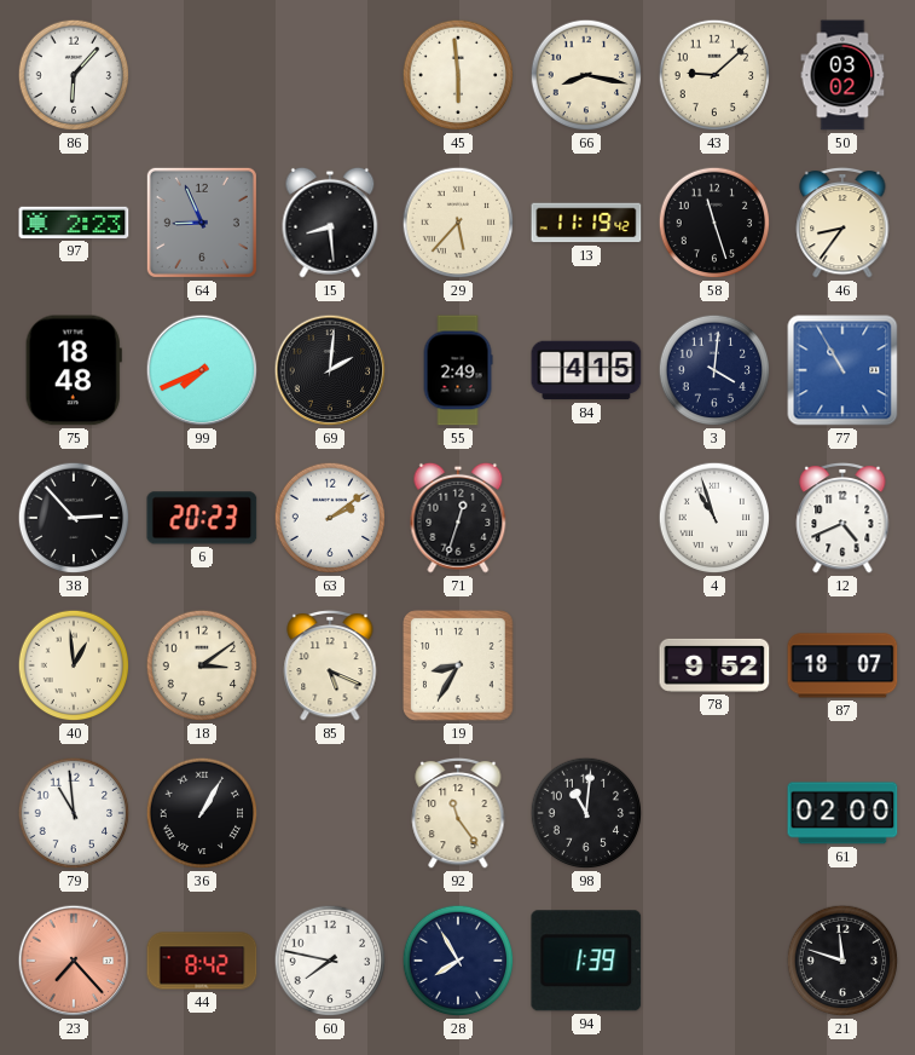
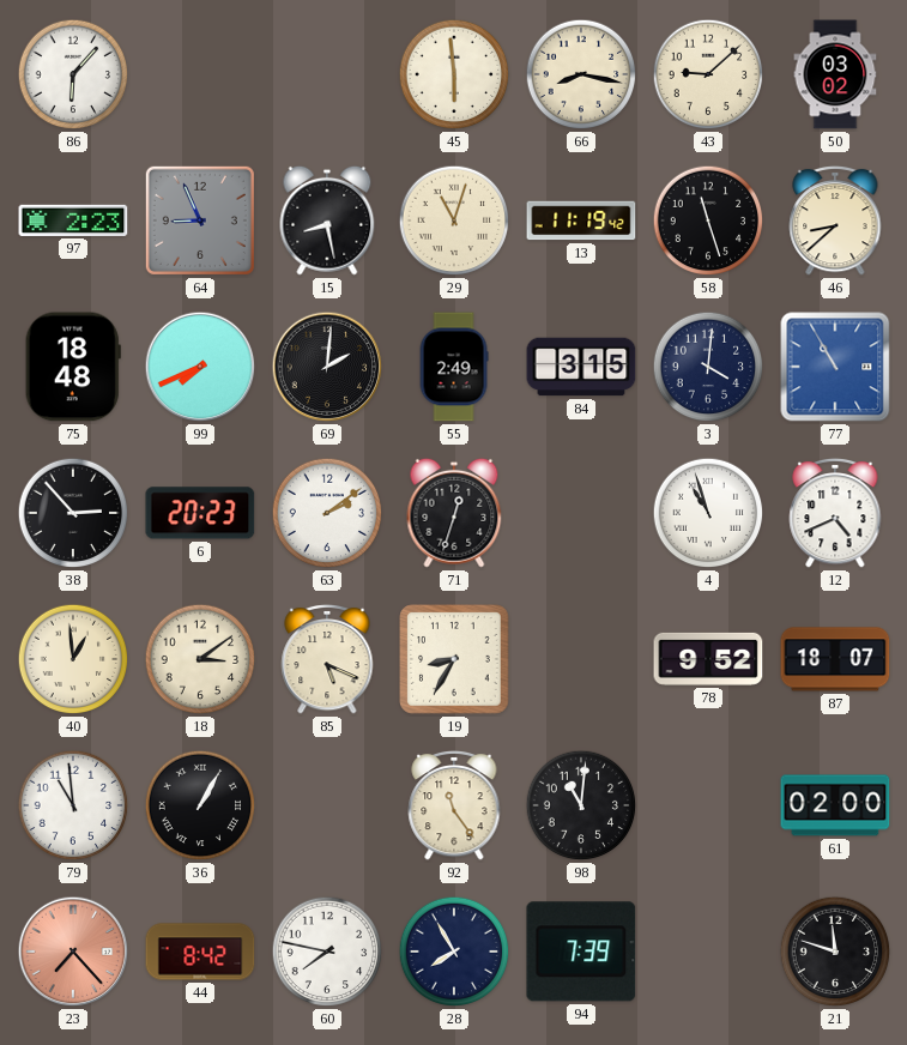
15: 8:29 -> 8:28 (327, 221)
29: 5:37 -> 11:03 (454, 221)
46: 8:36 -> 8:38 (835, 221)
84: 4:15 -> 3:15 (581, 367)
94: 1:39 -> 7:39 (581, 952)
